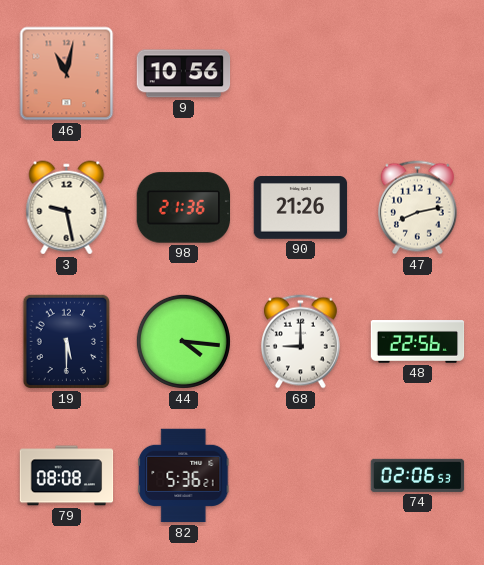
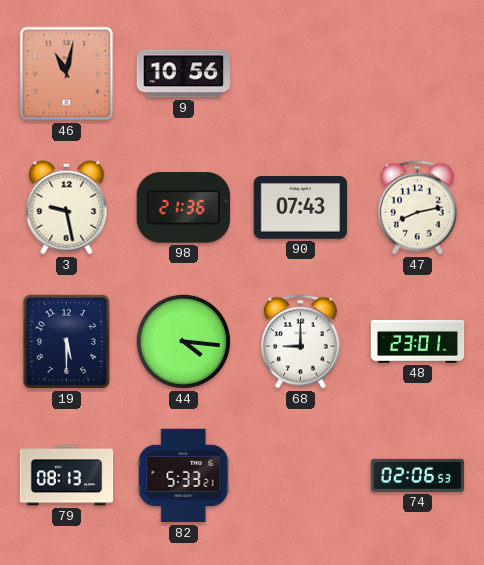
90: 21:26 -> 07:43 (301, 208)
48: 22:56 -> 23:01 (418, 342)
79: 08:08 -> 08:13 (67, 476)
82: 5:36 -> 5:33 (184, 476)
